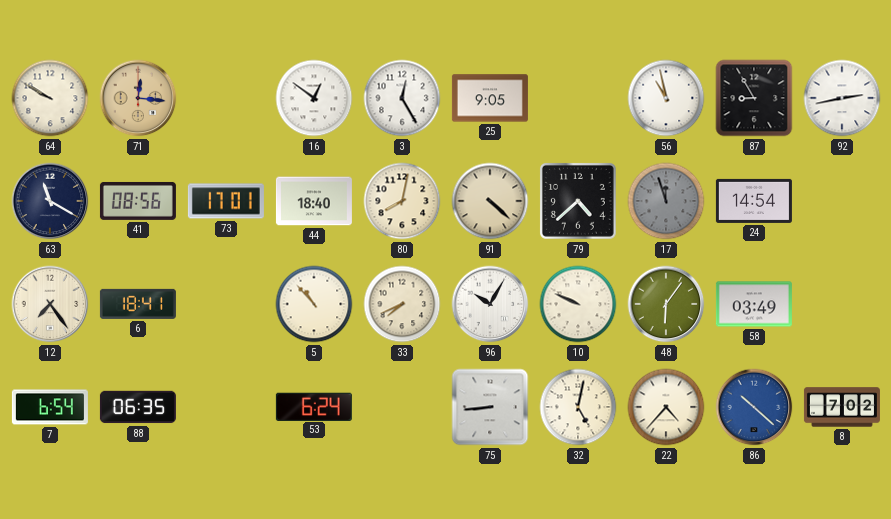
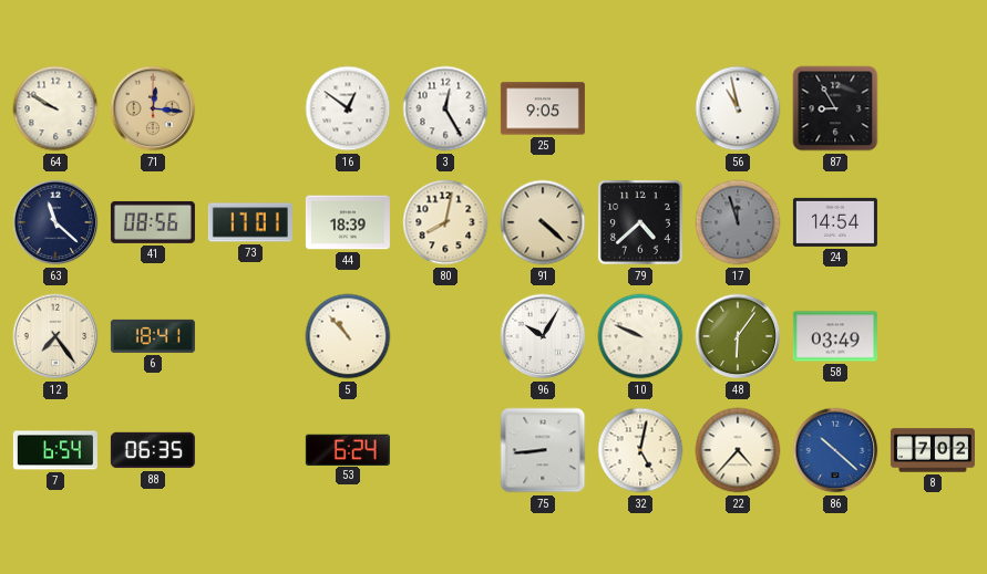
92: 2:43 -> none (842, 98)
63: 11:20 -> 11:22 (55, 222)
44: 18:40 -> 18:39 (348, 222)
33: 7:41 -> none (402, 304)
